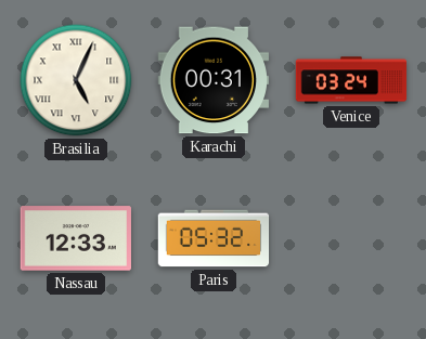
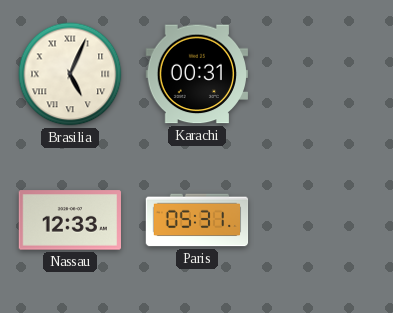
Venice: 03:24 -> none (351, 80)
Paris: 05:32 -> 05:31 (197, 220)
